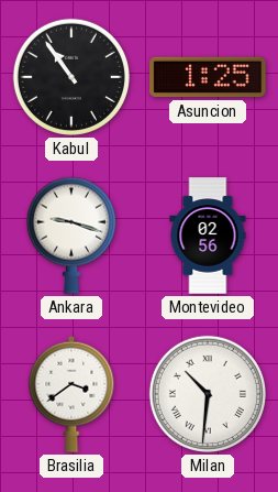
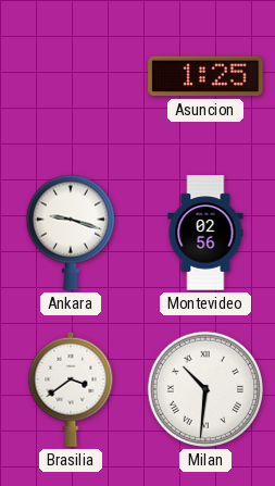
Kabul: 10:54 -> none (71, 77)
